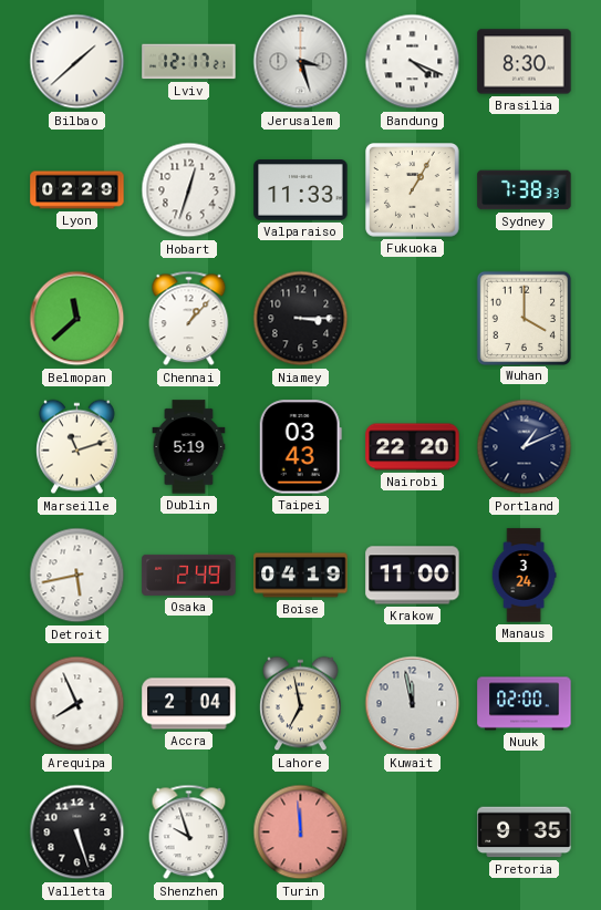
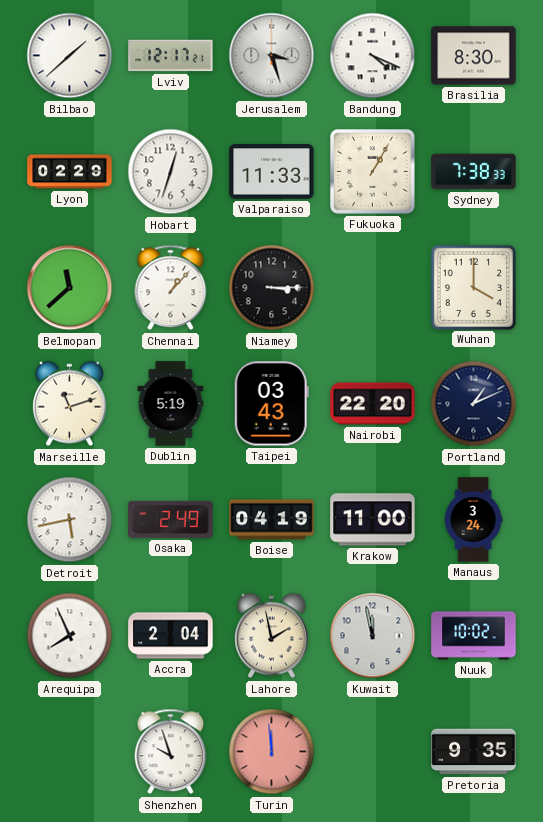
Lahore: 6:58 -> 1:58 (272, 636)
Nuuk: 02:00 -> 10:02 (474, 636)
Valletta: 5:27 -> none (77, 833)
